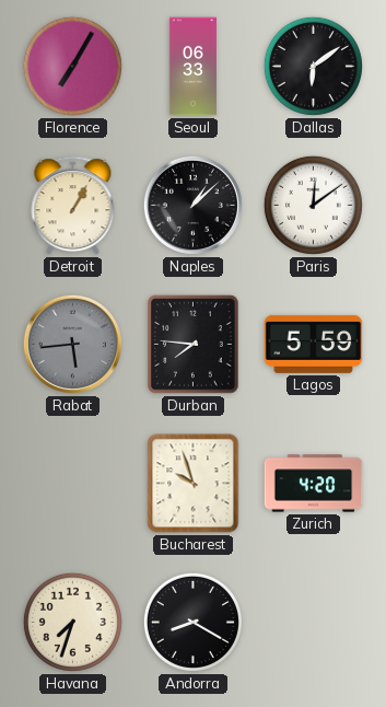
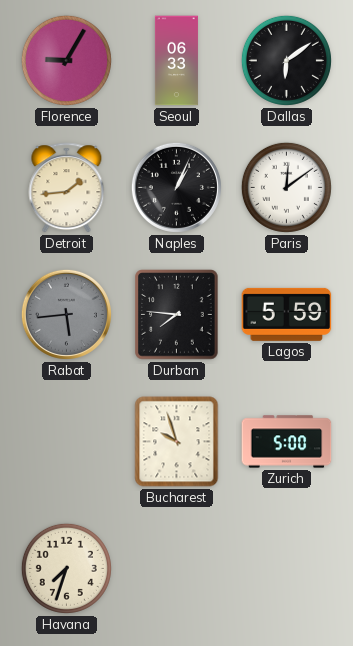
Florence: 7:05 -> 9:05 (66, 60)
Detroit: 1:05 -> 1:44 (67, 188)
Naples: 1:08 -> 1:04 (176, 187)
Zurich: 4:20 -> 5:00 (287, 442)
Andorra: 8:20 -> none (192, 622)
